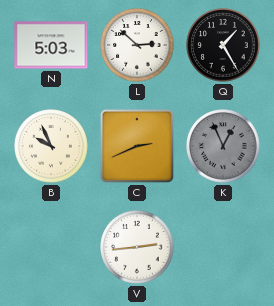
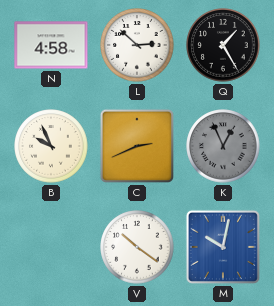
N: 5:03 -> 4:58 (51, 45)
V: 2:44 -> 10:21 (137, 247)
M: none -> 10:02 (223, 247)
